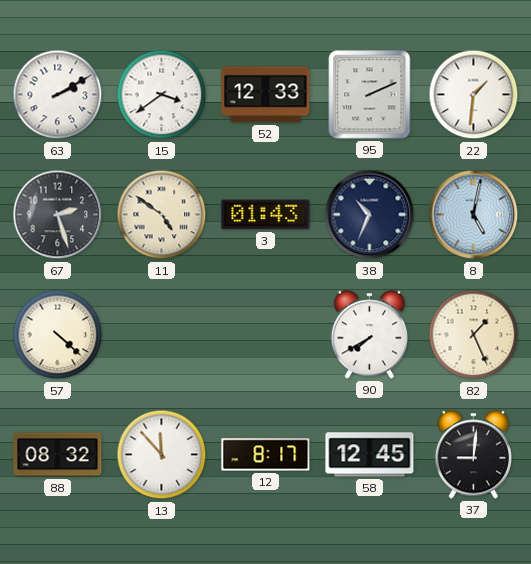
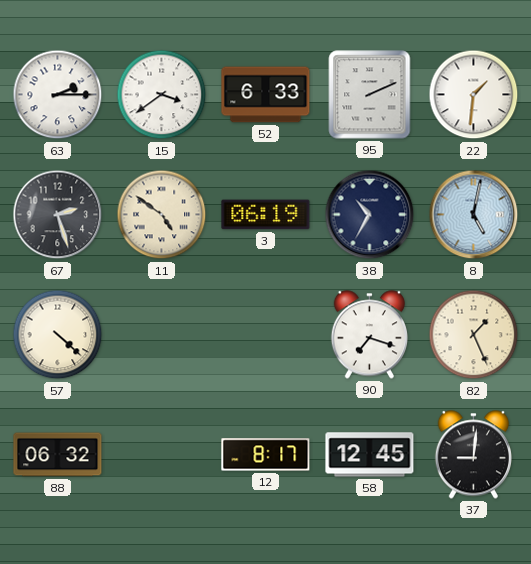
63: 2:10 -> 2:15 (58, 95)
52: 12:33 -> 6:33 (266, 95)
3: 01:43 -> 06:19 (266, 215)
38: 10:34 -> 10:35 (370, 215)
90: 7:40 -> 7:18 (369, 335)
88: 08:32 -> 06:32 (58, 455)
13: 11:53 -> none (162, 455)
